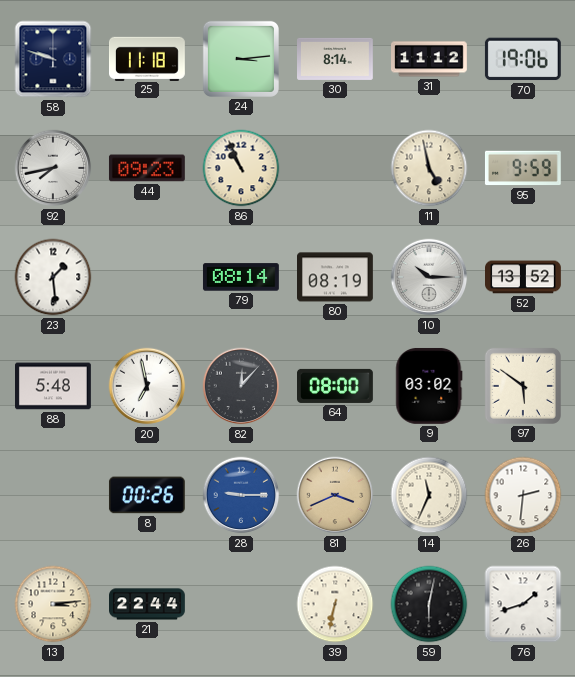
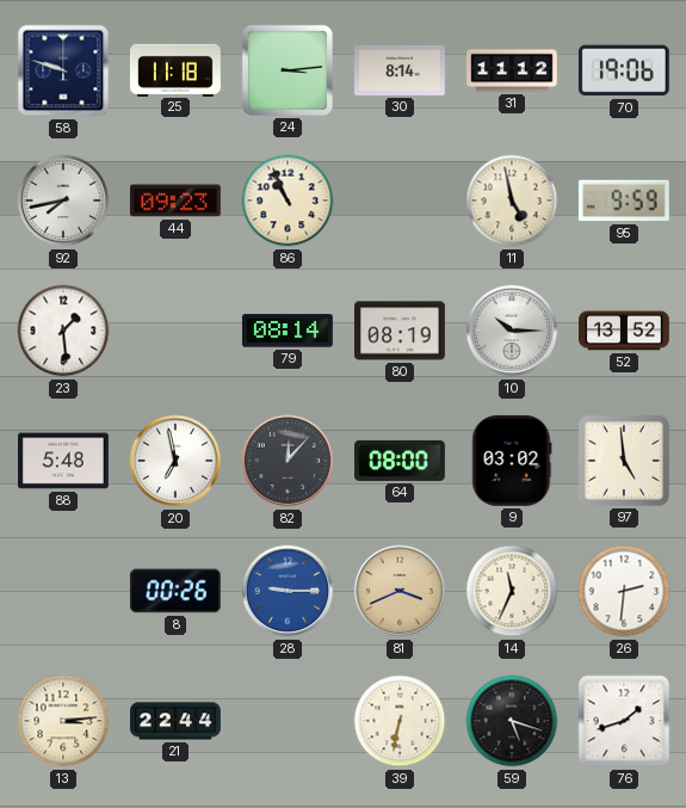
97: 5:51 -> 4:59 (624, 461)
59: 6:02 -> 5:18 (512, 721)
